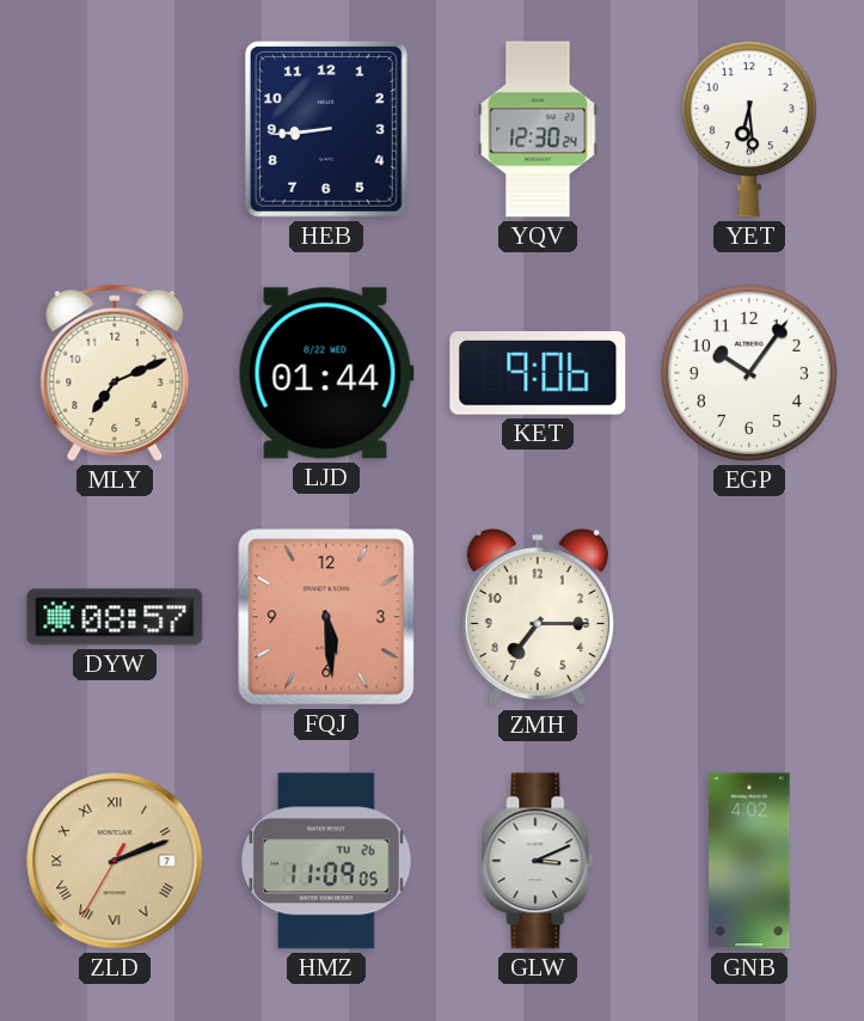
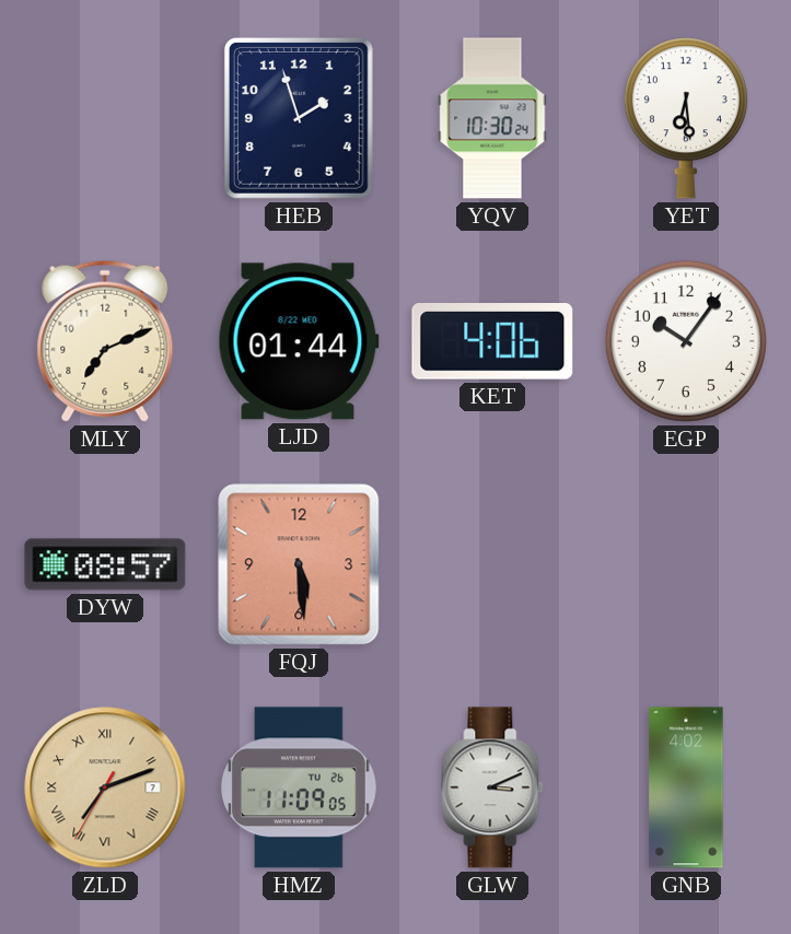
HEB: 8:44 -> 1:57 (299, 118)
YQV: 12:30 -> 10:30 (492, 118)
KET: 9:06 -> 4:06 (492, 341)
ZMH: 7:15 -> none (538, 617)
ZLD: 2:11 -> 7:11 (105, 787)
